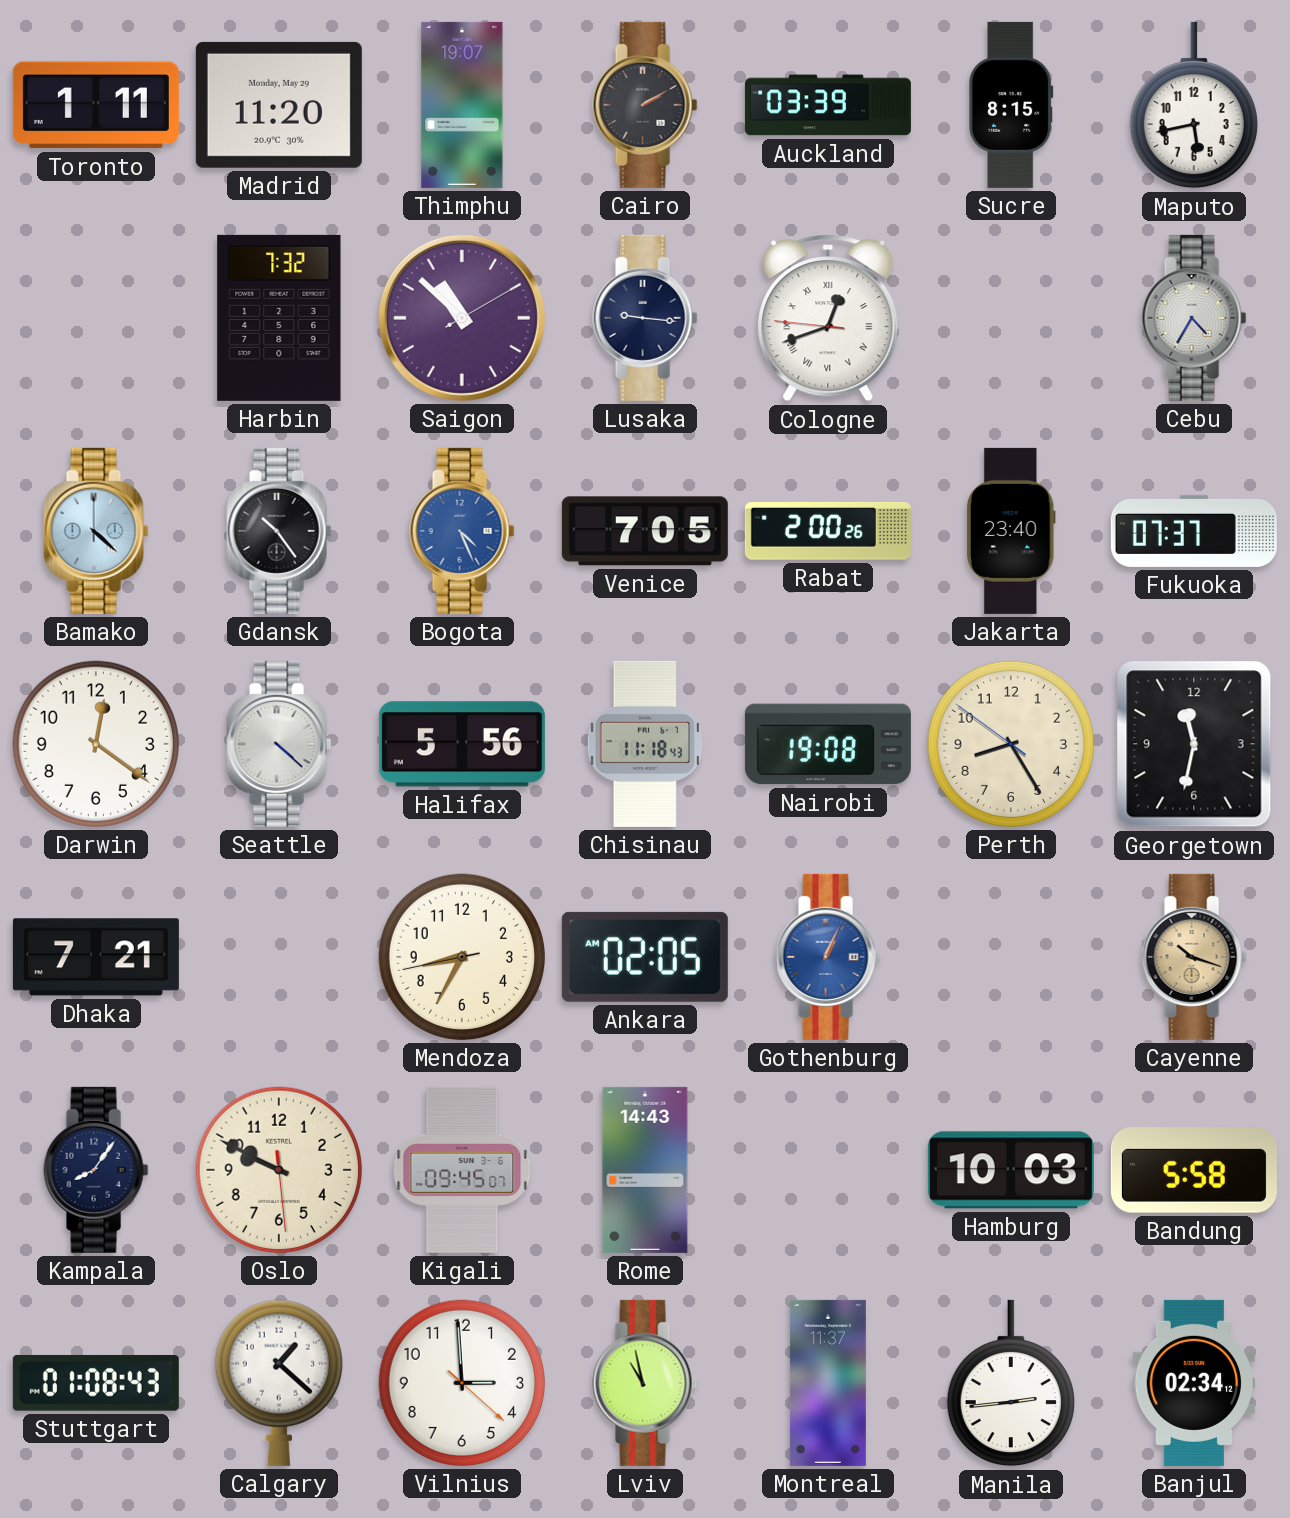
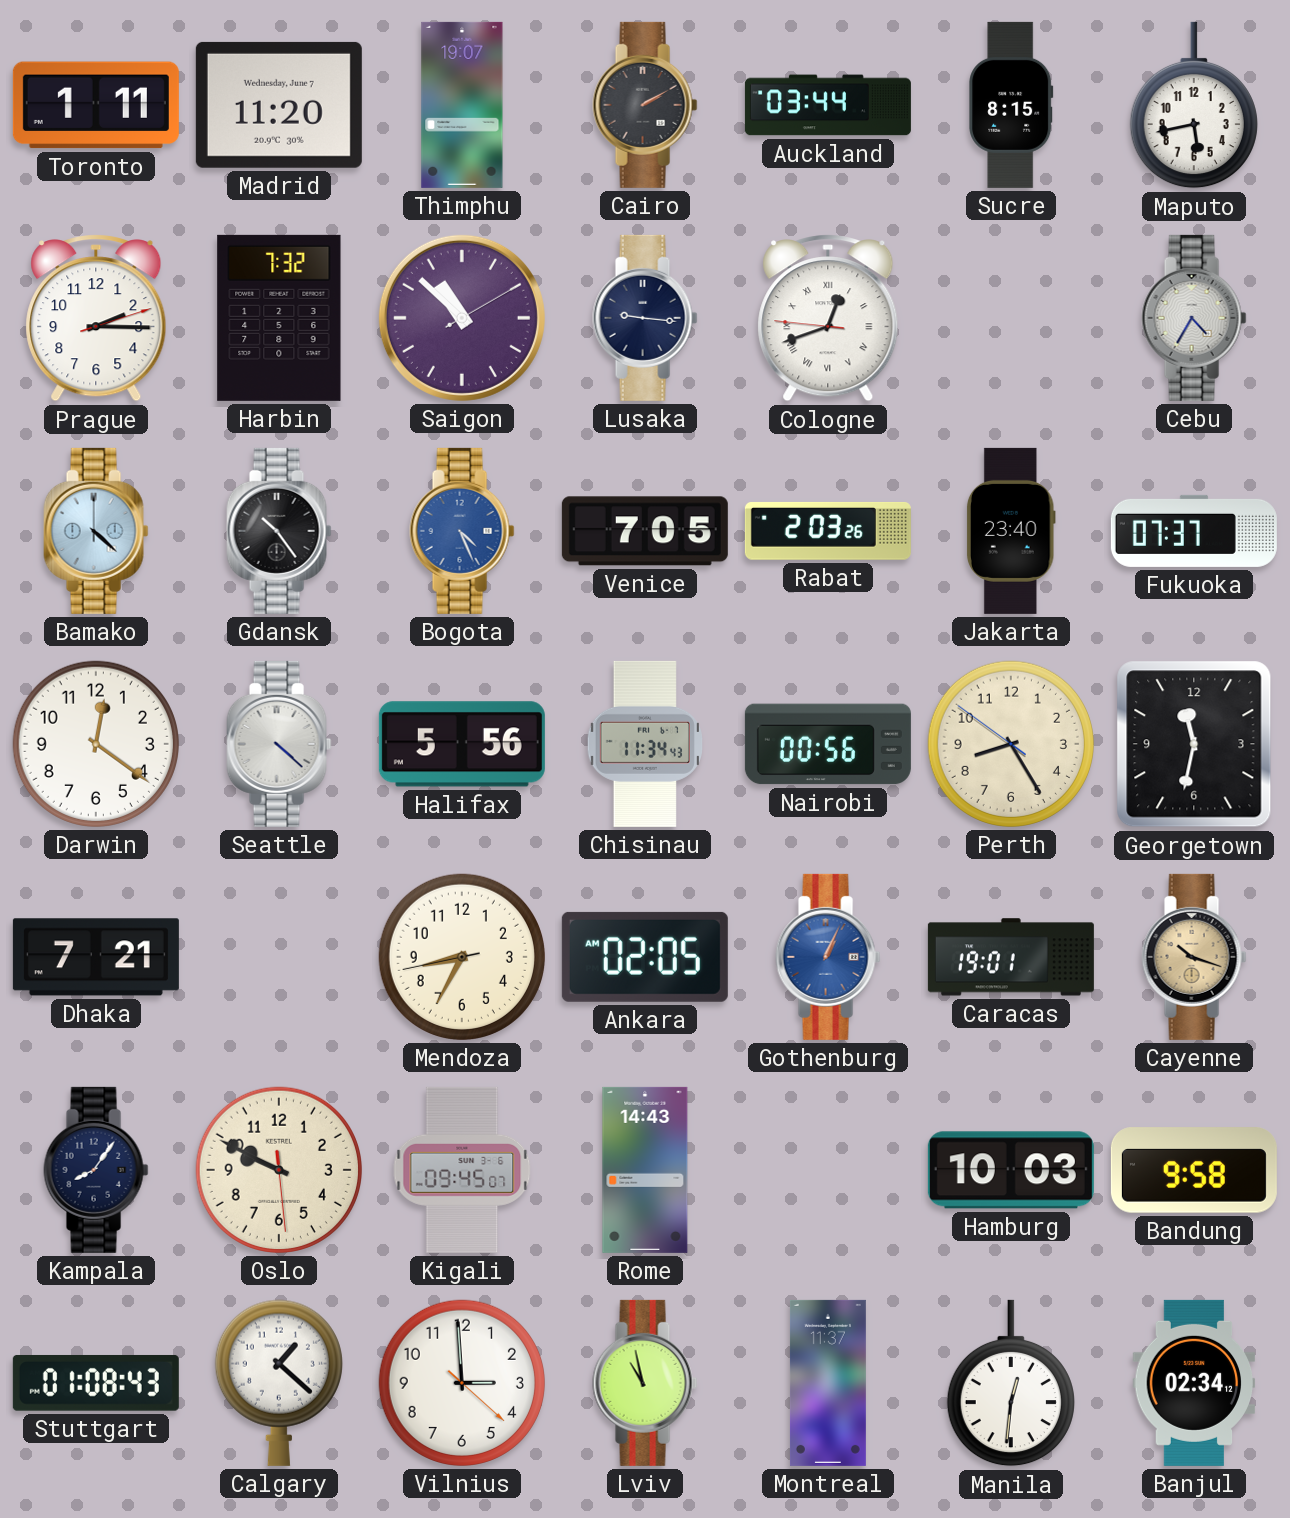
Madrid date: Monday, May 29 -> Wednesday, June 7 (279, 105)
Auckland: 03:39 -> 03:44 (828, 105)
Prague: none -> 2:15 (96, 318)
Rabat: 2:00 -> 2:03 (828, 531)
Chisinau: 11:18 -> 11:34 (644, 744)
Nairobi: 19:08 -> 00:56 (828, 744)
Caracas: none -> 19:01 (1011, 957)
Bandung: 5:58 -> 9:58 (1194, 1170)
Manila: 2:44 -> 12:31 (1011, 1383)
